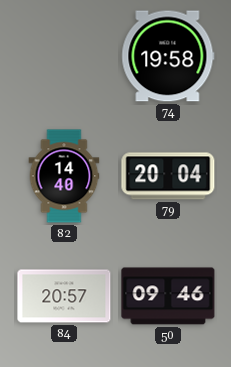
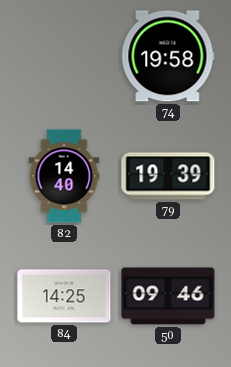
79: 20:04 -> 19:39 (168, 176)
84: 20:57 -> 14:25 (64, 296)
